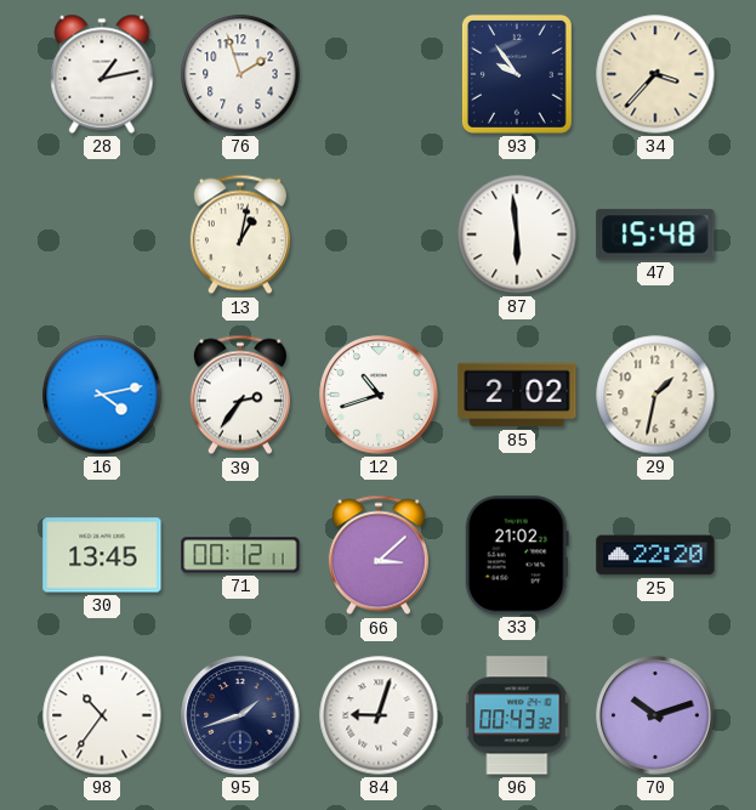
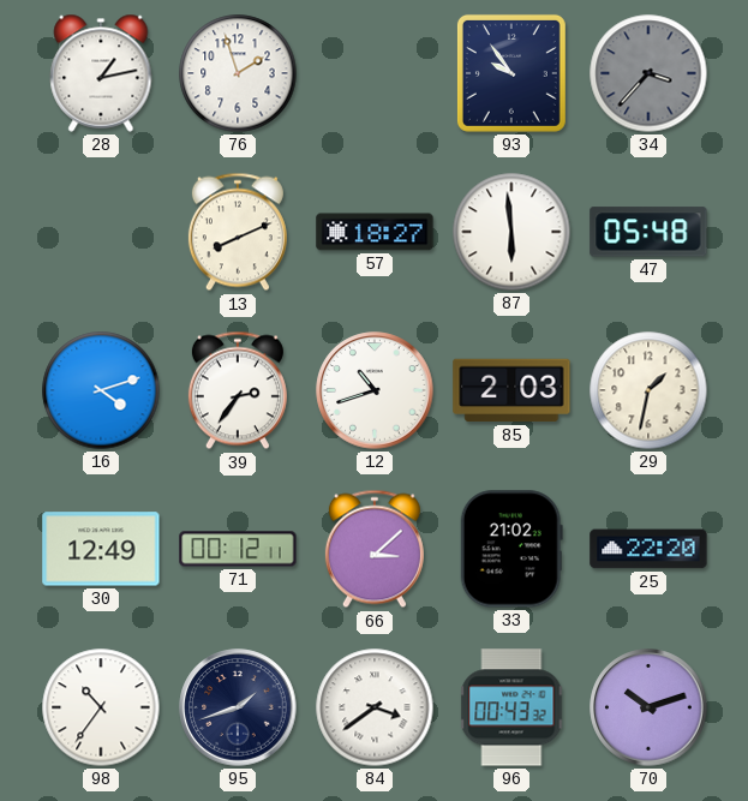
34 dial: cream -> grey (648, 73)
13: 1:02 -> 8:11 (238, 232)
57: none -> 18:27 (375, 232)
47: 15:48 -> 05:48 (648, 232)
16: 4:13 -> 4:12 (101, 390)
85: 2:02 -> 2:03 (511, 390)
30: 13:45 -> 12:49 (101, 549)
84: 9:03 -> 3:39 (375, 707)
